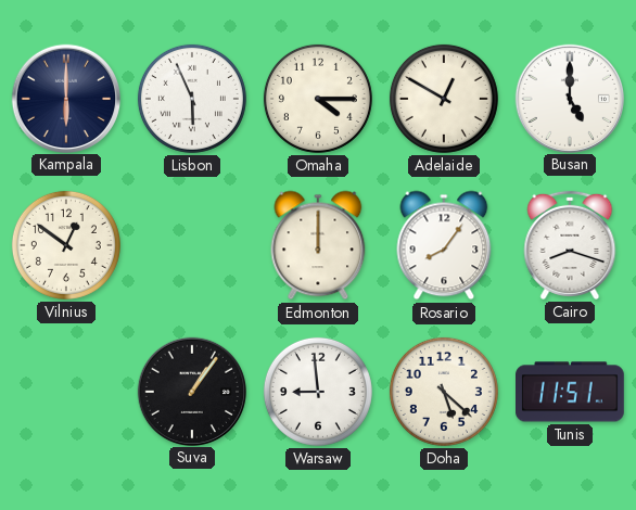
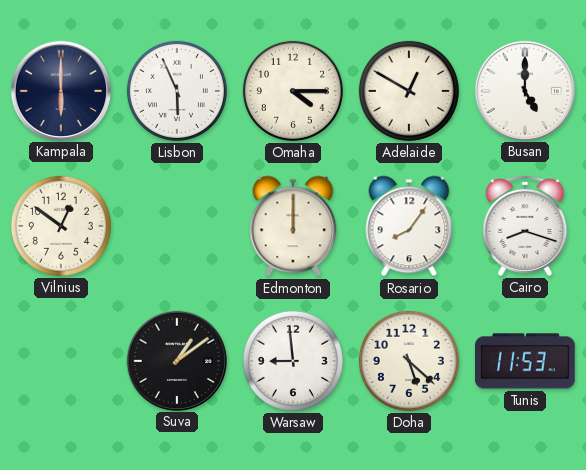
Suva: 1:06 -> 1:09 (176, 360)
Tunis: 11:51 -> 11:53 (526, 361)
